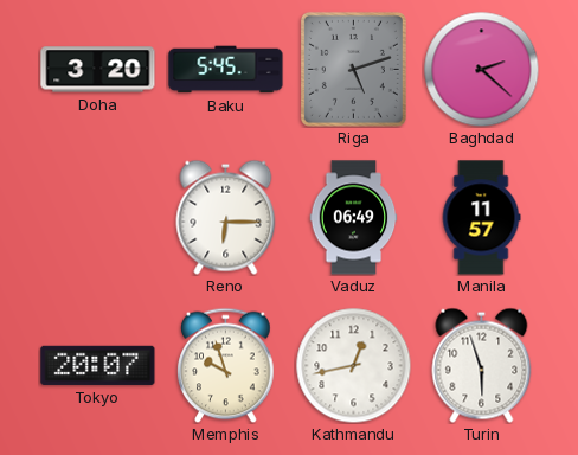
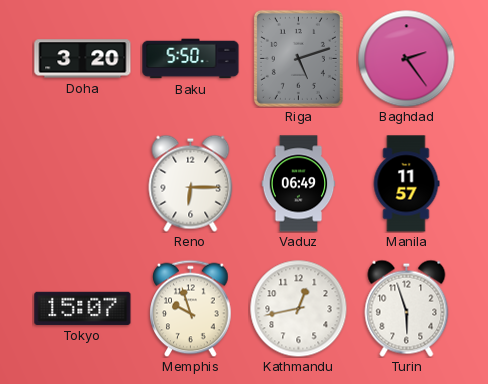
Baku: 5:45 -> 5:50 (191, 59)
Baghdad: 2:22 -> 2:24 (406, 58)
Tokyo: 20:07 -> 15:07 (83, 308)
